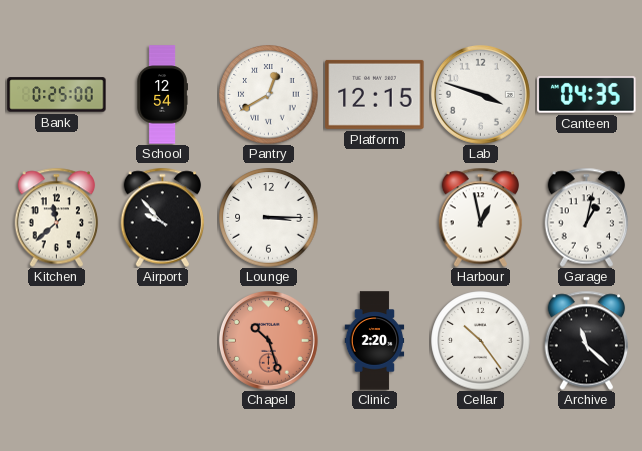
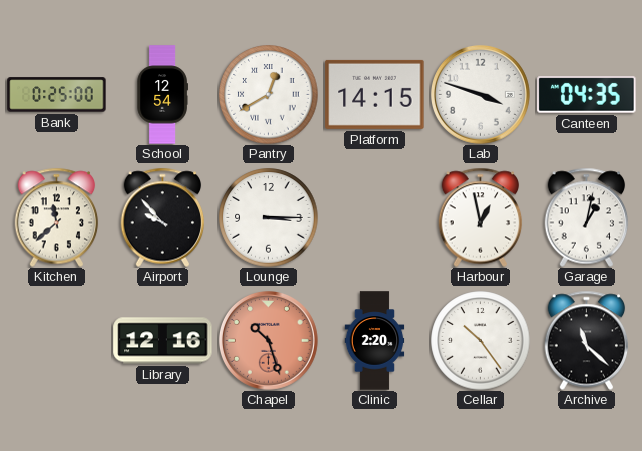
Platform: 12:15 -> 14:15 (375, 94)
Library: none -> 12:16 (163, 341)
